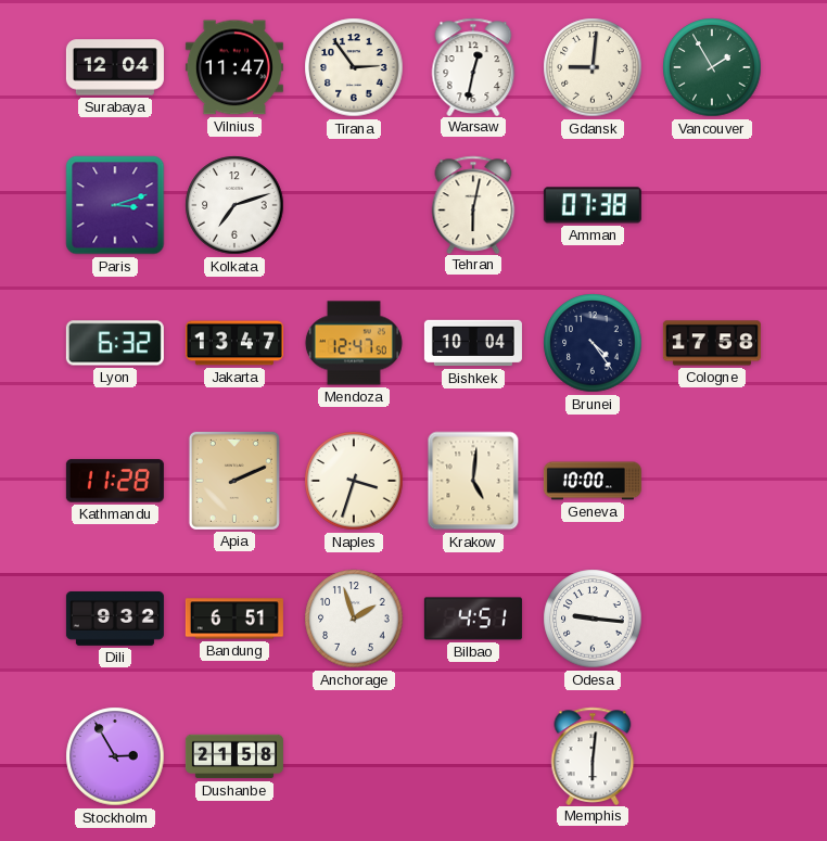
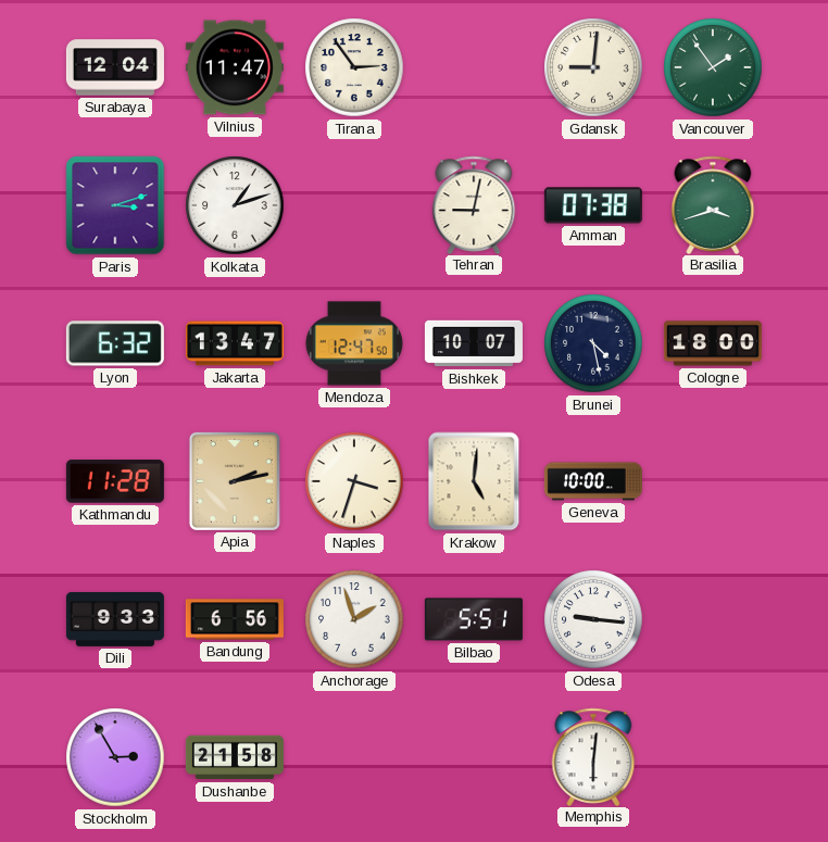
Warsaw: 12:32 -> none (473, 66)
Vancouver: 1:55 -> 1:54 (713, 67)
Kolkata: 7:12 -> 1:12 (235, 205)
Tehran: 6:02 -> 9:02 (474, 204)
Brasilia: none -> 3:42 (713, 204)
Bishkek: 10:04 -> 10:07 (474, 343)
Brunei: 4:24 -> 4:28 (593, 343)
Cologne: 17:58 -> 18:00 (713, 343)
Apia: 2:11 -> 2:13 (235, 481)
Dili: 9:32 -> 9:33 (115, 619)
Bandung: 6:51 -> 6:56 (235, 619)
Bilbao: 4:51 -> 5:51 (474, 619)
